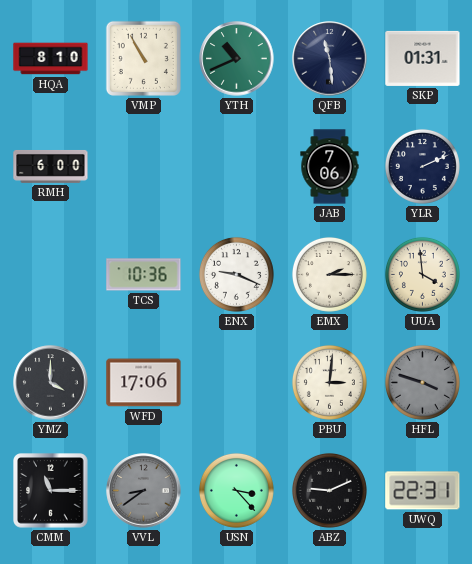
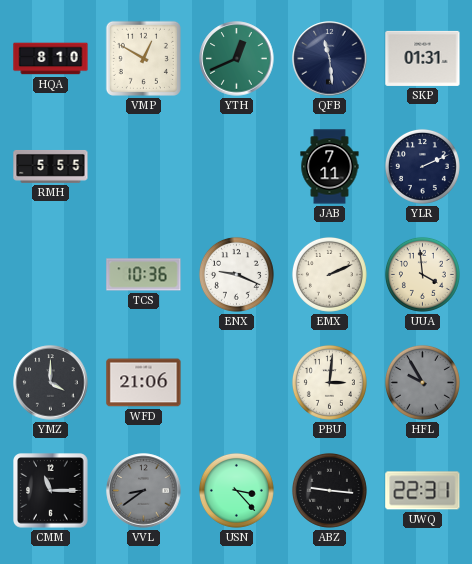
VMP: 10:55 -> 12:50 (143, 58)
YTH: 10:41 -> 12:41 (237, 59)
RMH: 6:00 -> 5:55 (51, 166)
JAB: 7:06 -> 7:11 (330, 167)
EMX: 2:15 -> 2:11 (329, 274)
WFD: 17:06 -> 21:06 (144, 383)
HFL: 3:48 -> 9:55 (422, 382)
ABZ: 9:11 -> 9:16 (329, 490)
